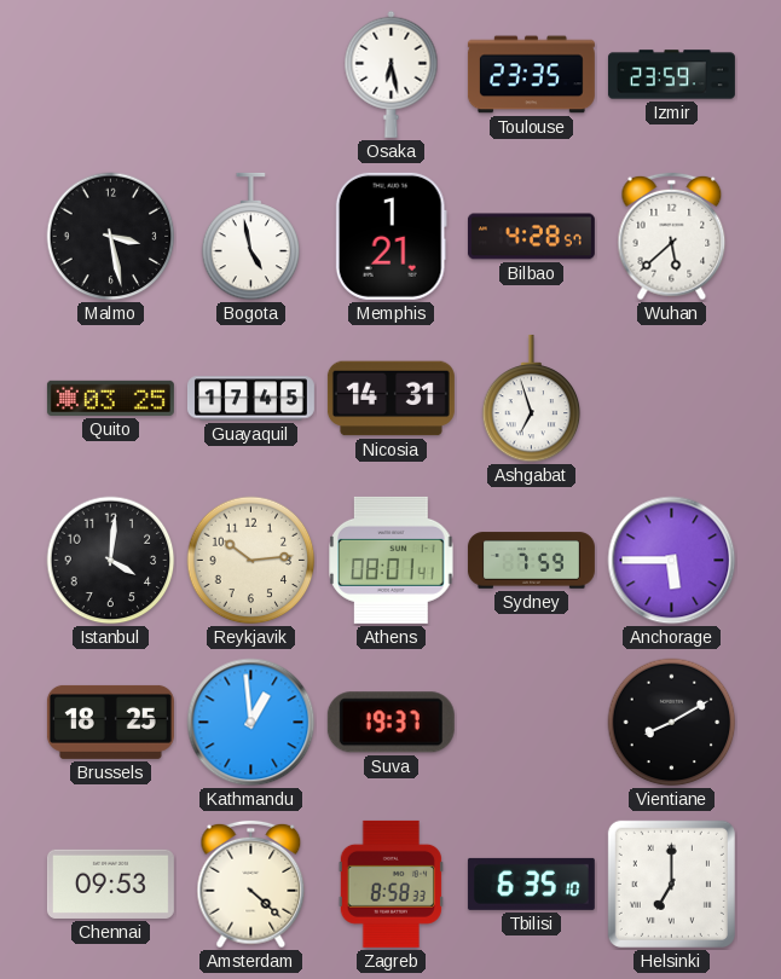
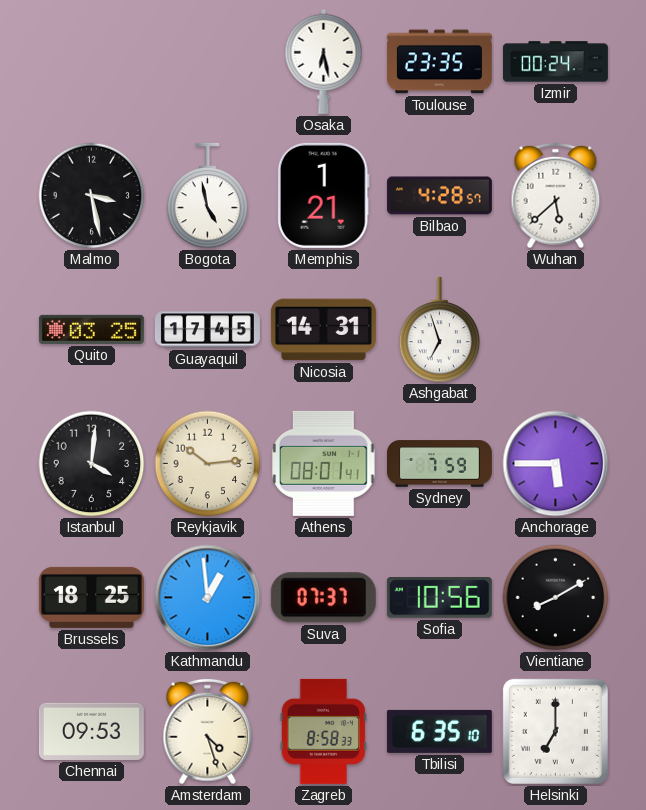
Izmir: 23:59 -> 00:24 (555, 62)
Suva: 19:37 -> 07:37 (323, 598)
Sofia: none -> 10:56 (439, 598)
Amsterdam: 4:22 -> 4:27 (208, 732)
